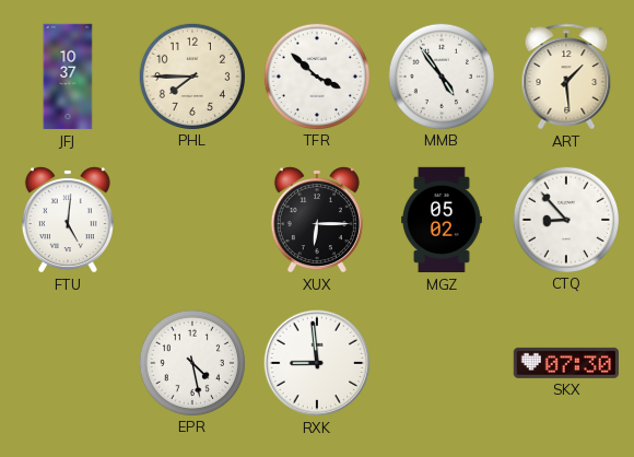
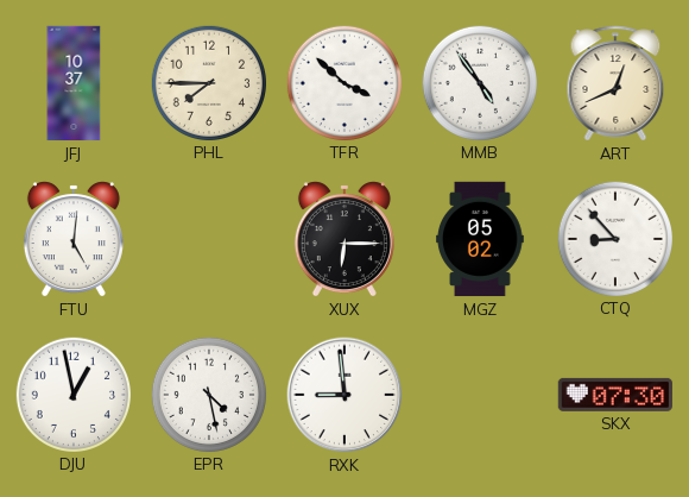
ART: 1:29 -> 12:41 (615, 83)
DJU: none -> 12:58 (72, 394)
